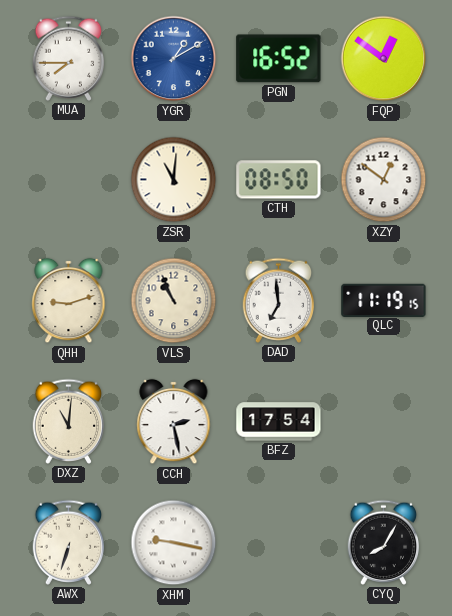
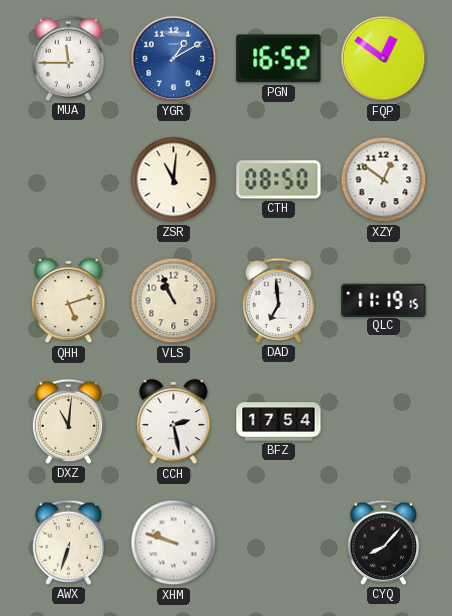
MUA: 7:45 -> 11:45 (69, 58)
QHH: 9:12 -> 5:12 (69, 301)
XHM: 9:17 -> 9:48 (174, 543)
CYQ: 8:05 -> 8:07 (384, 542)
